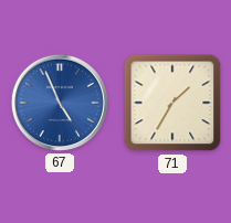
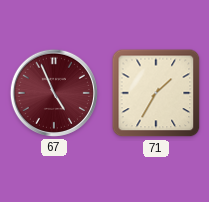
67 dial: blue -> burgundy (54, 93)
